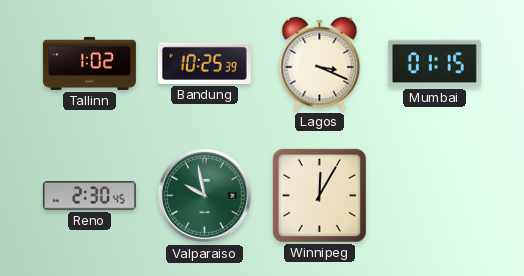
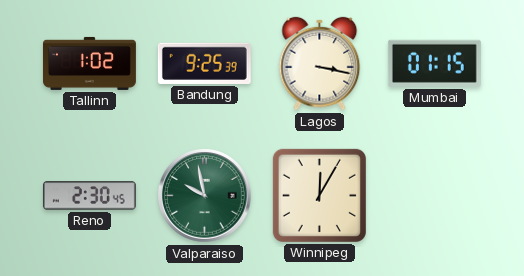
Bandung: 10:25 -> 9:25 (204, 63)
Lagos: 3:19 -> 3:17 (320, 64)
